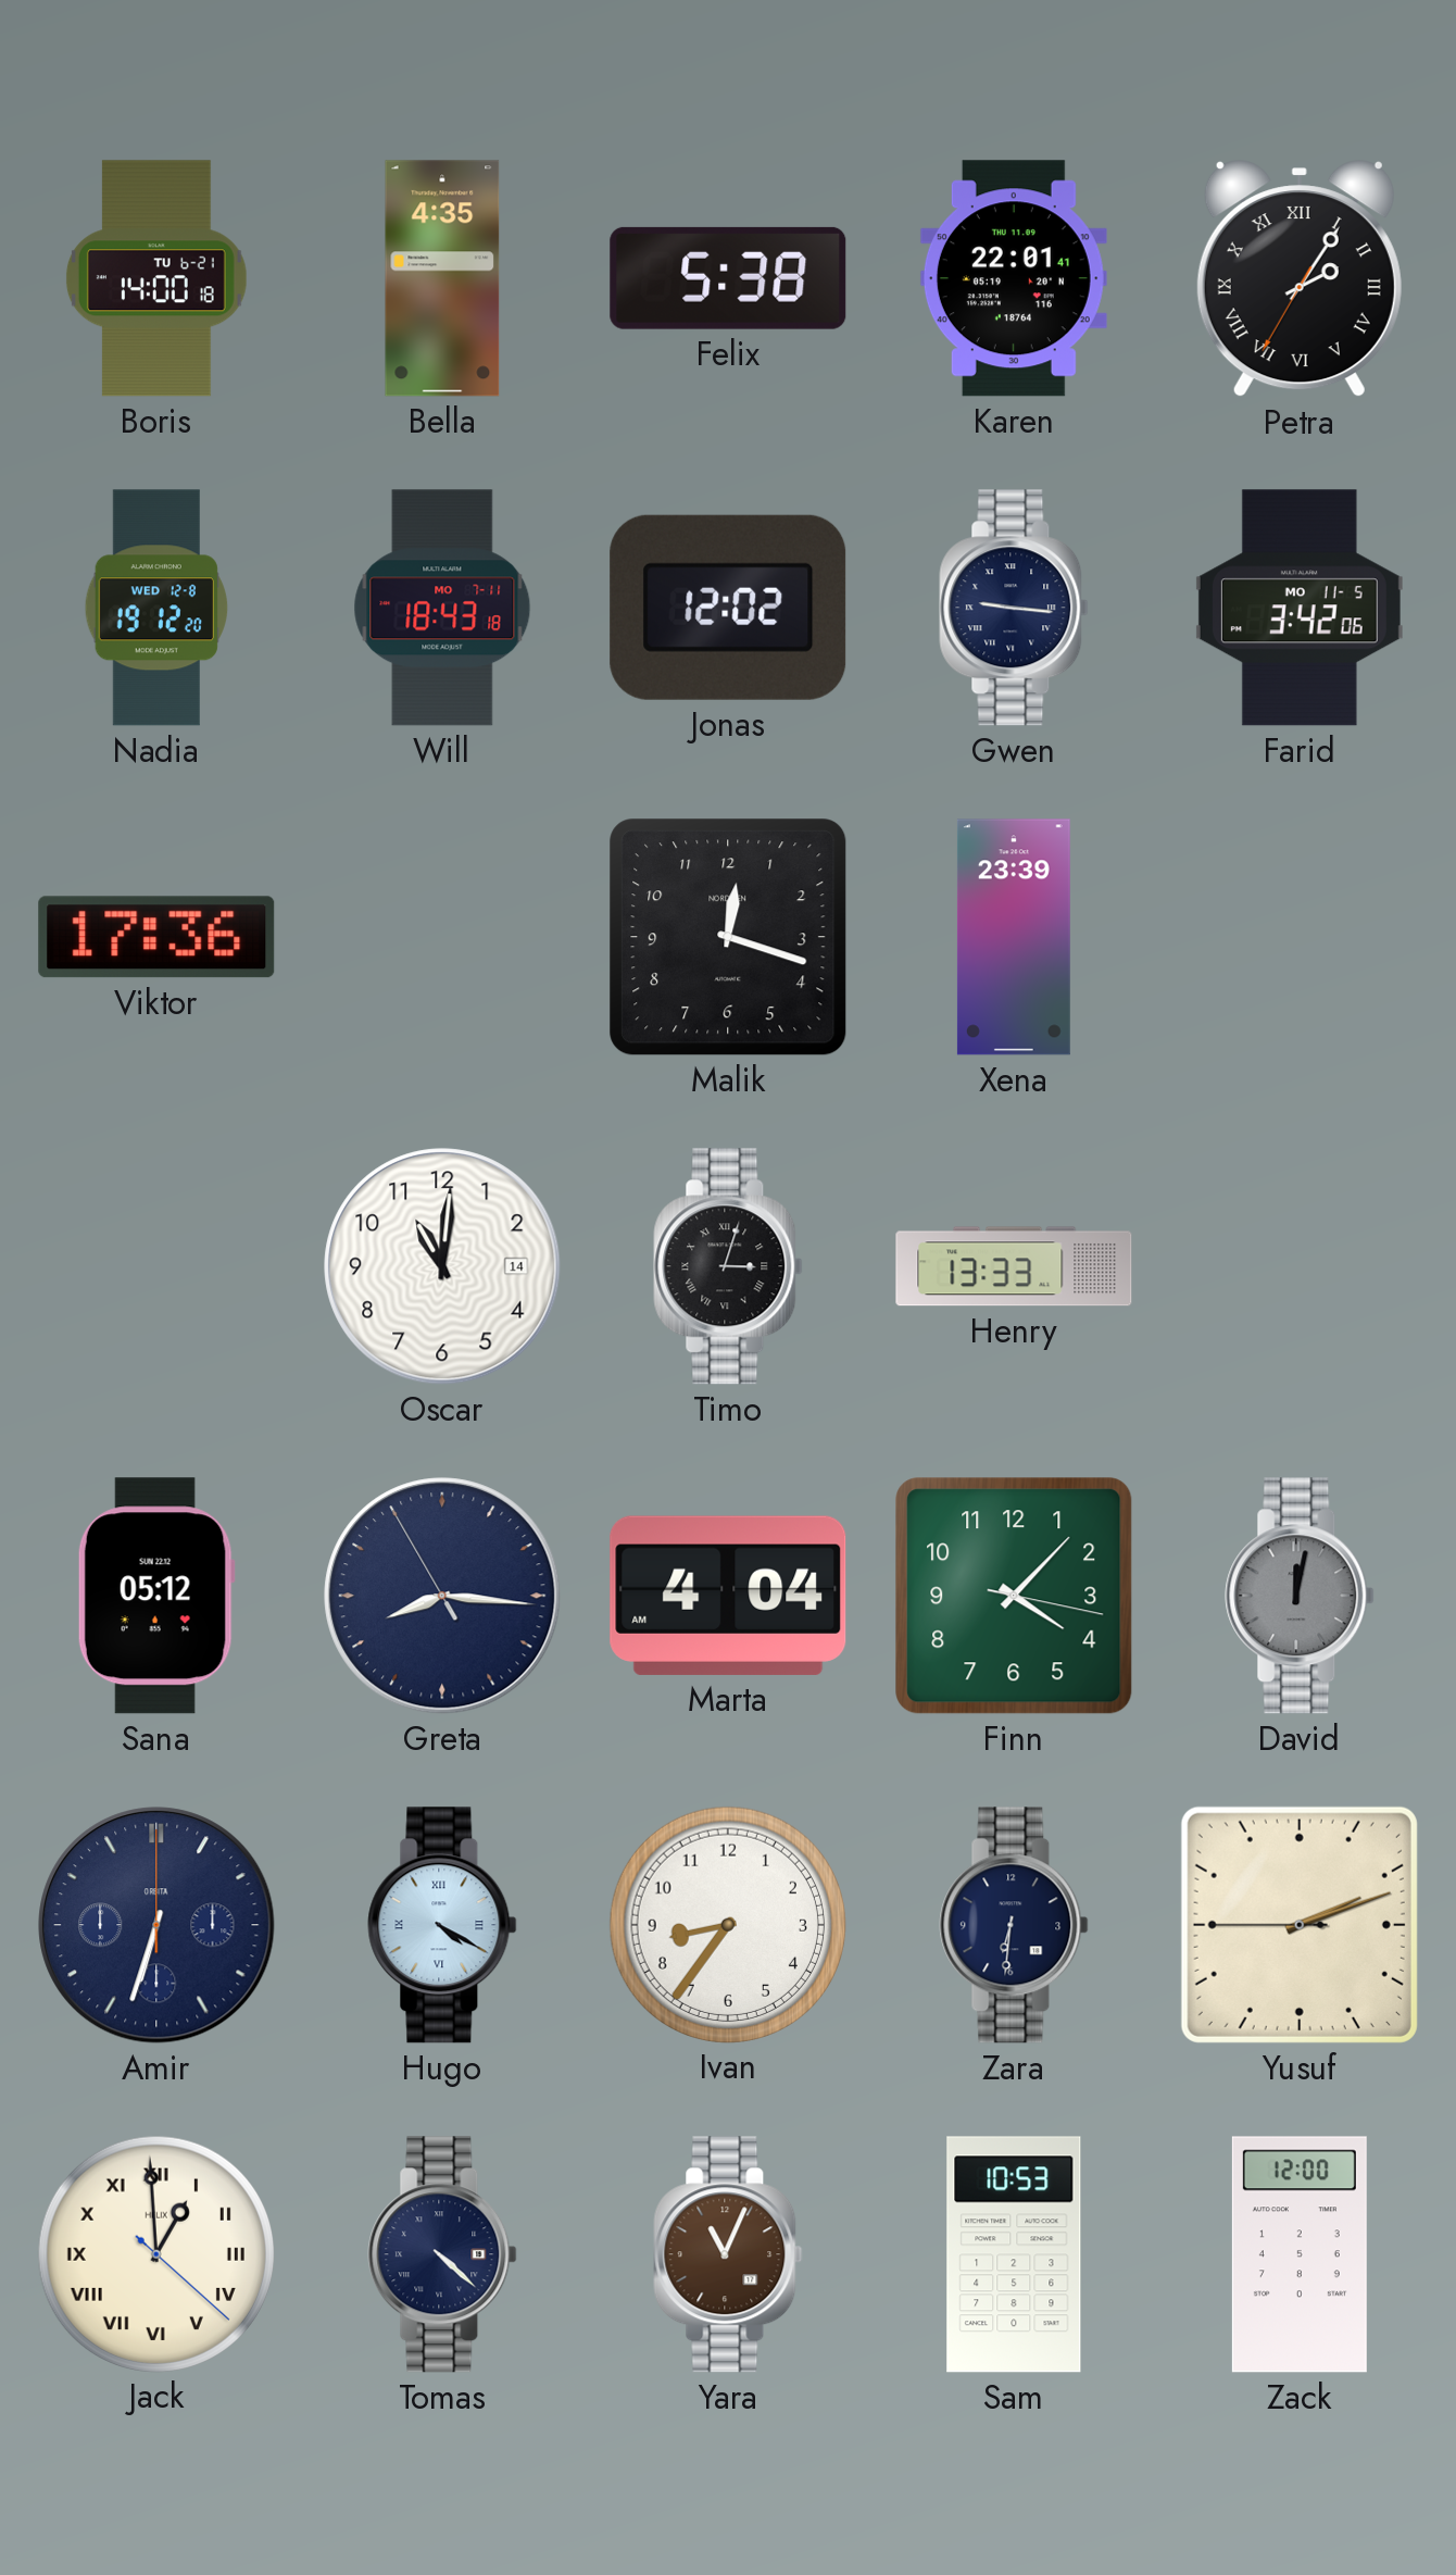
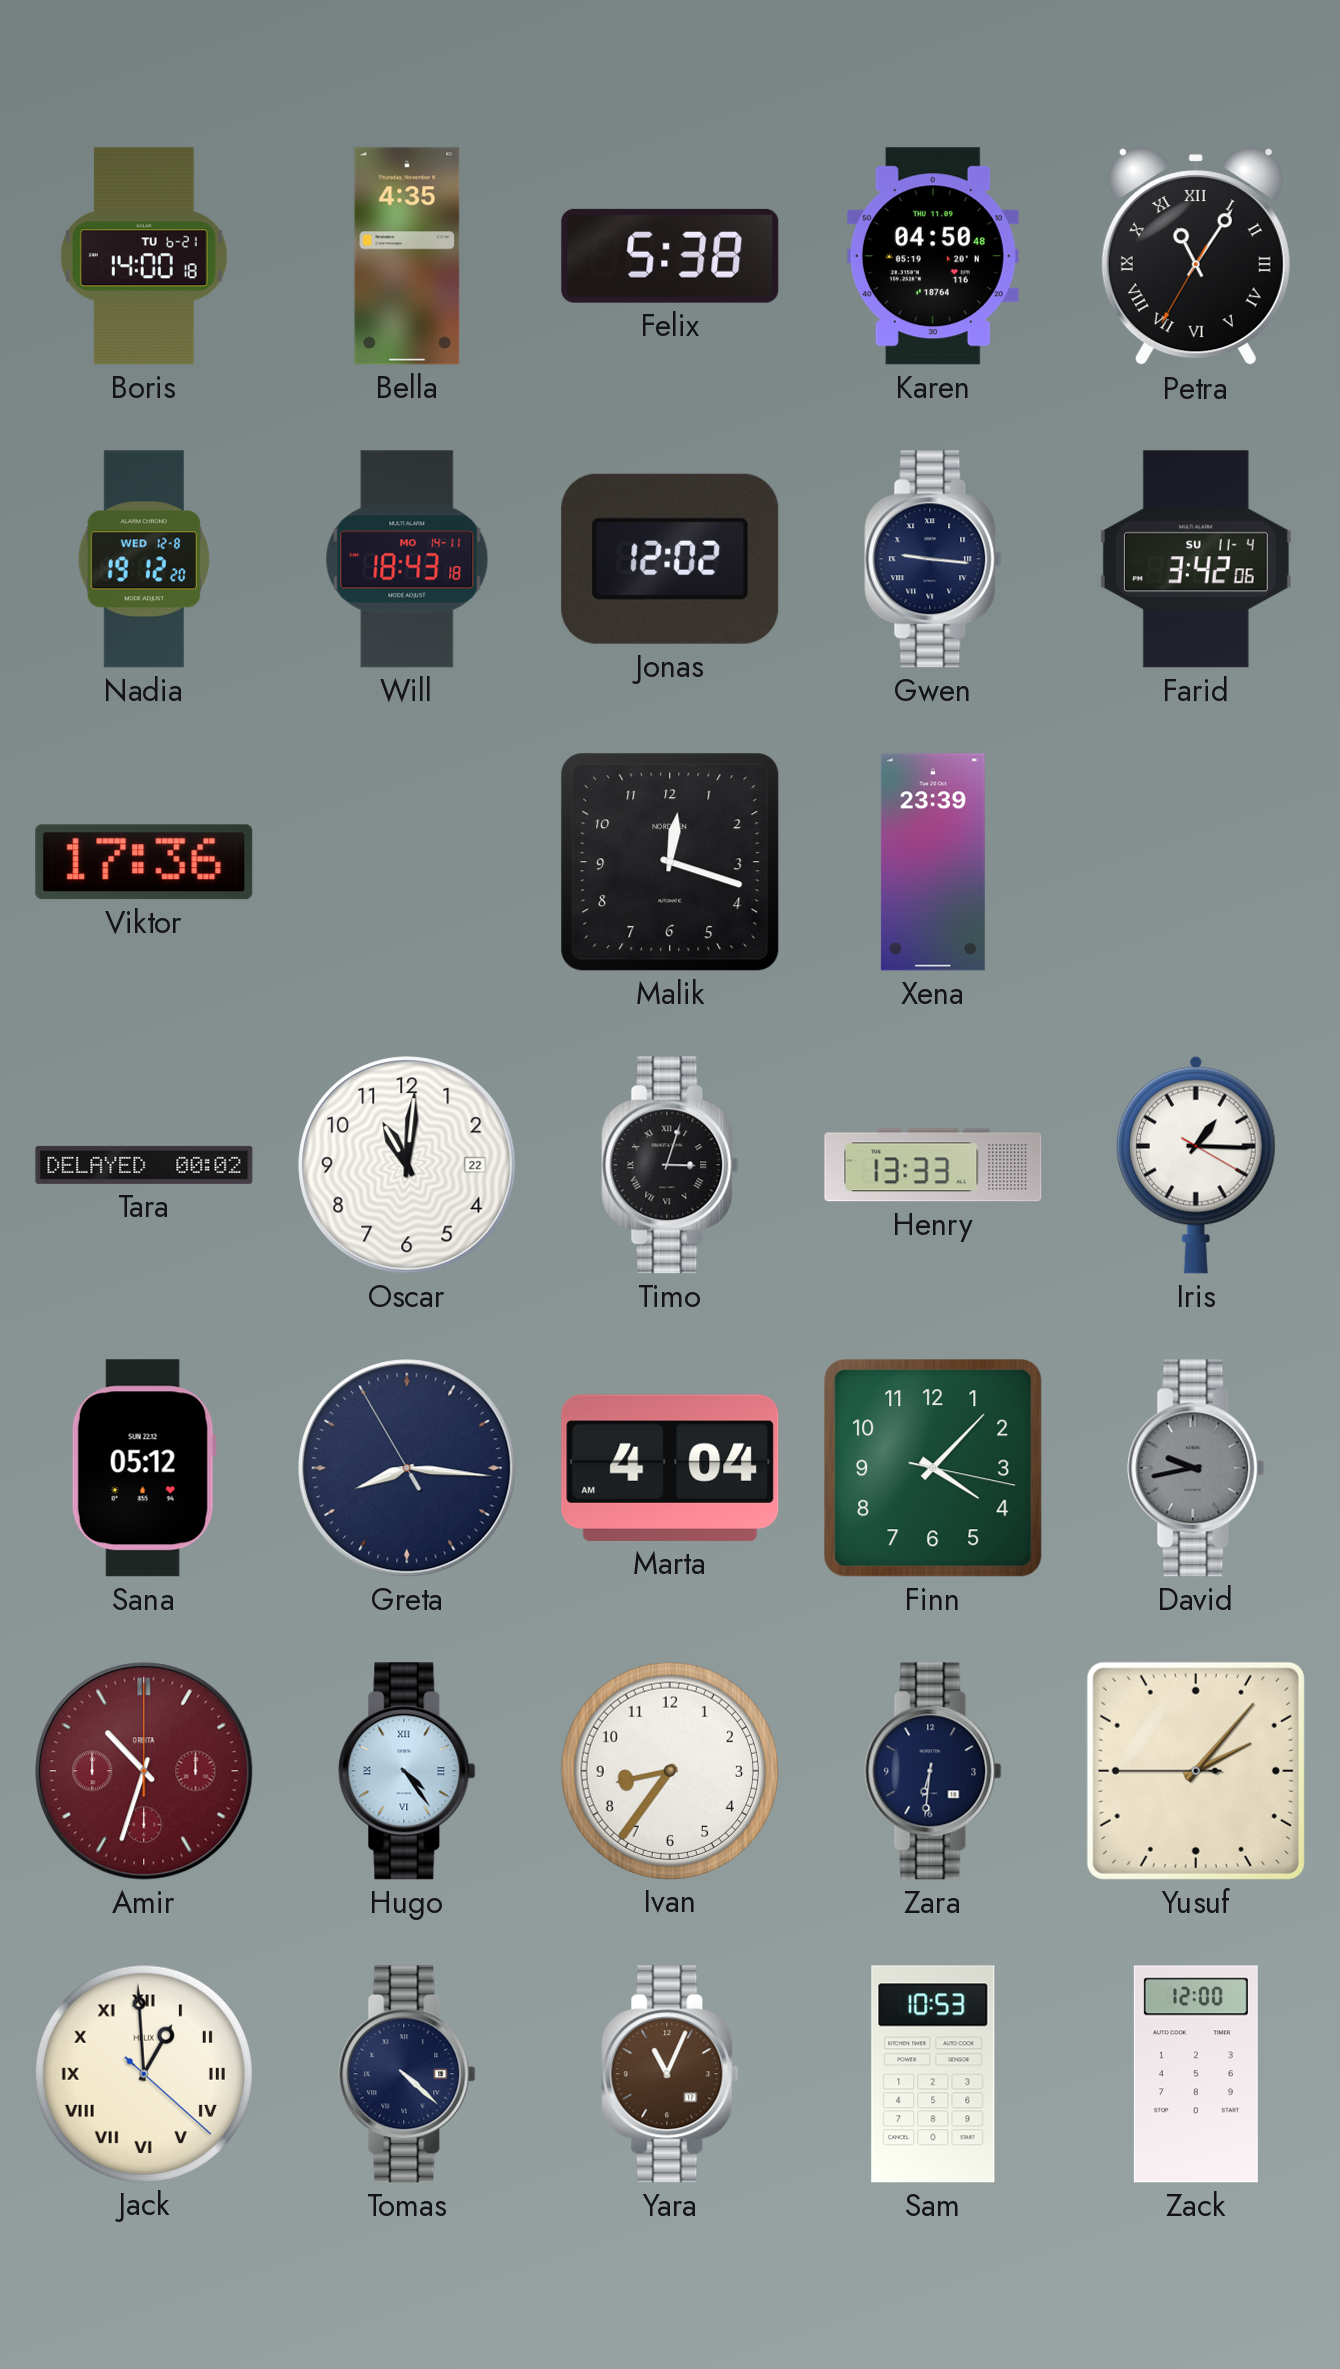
Karen: 22:01 -> 04:50 (933, 256)
Petra: 2:05 -> 11:05 (1196, 257)
Will date: MO 7-11 -> MO 14-11 (407, 559)
Farid date: MO 11-5 -> SU 11-4 (1196, 559)
Tara: none -> 00:02 (144, 1165)
Oscar date: 14 -> 22 (407, 1165)
Iris: none -> 1:15 (1196, 1165)
David: 12:02 -> 9:43 (1196, 1468)
Amir: 6:33 -> 10:33 (144, 1771)
Amir dial: navy -> burgundy (144, 1771)
Hugo: 4:20 -> 4:24 (407, 1771)
Yusuf: 2:11 -> 2:06 (1196, 1771)
